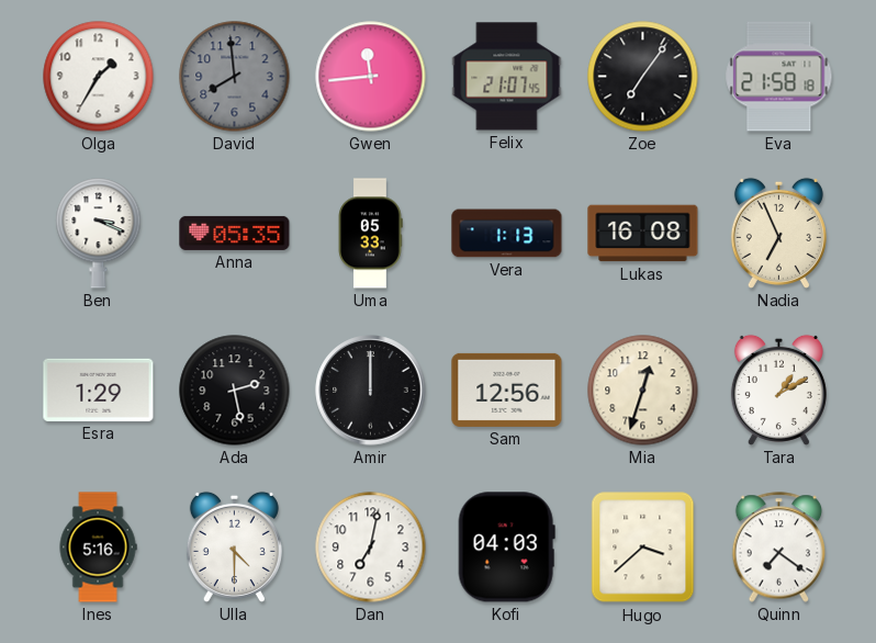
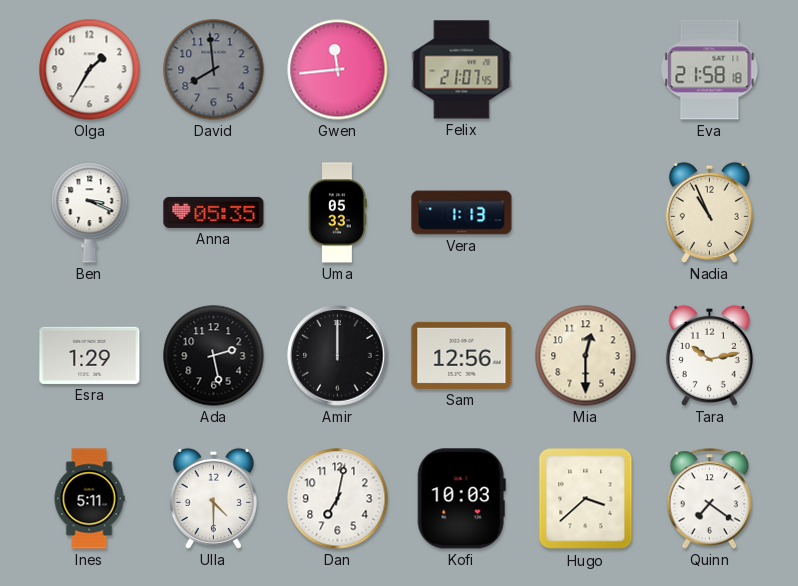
Zoe: 7:06 -> none (643, 77)
Lukas: 16:08 -> none (643, 234)
Nadia: 6:56 -> 10:56 (709, 212)
Mia: 12:33 -> 12:30 (586, 356)
Tara: 1:10 -> 10:13 (709, 355)
Ines: 5:16 -> 5:11 (89, 499)
Kofi: 04:03 -> 10:03 (461, 499)
